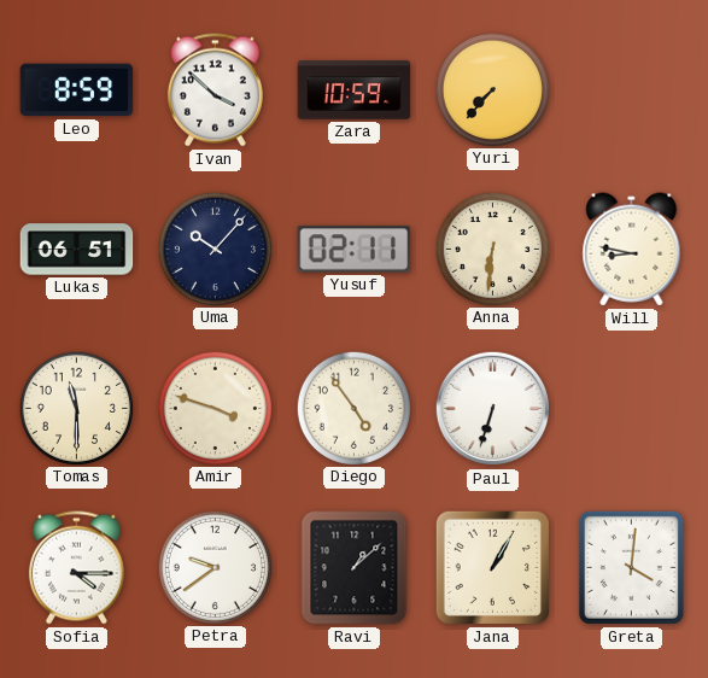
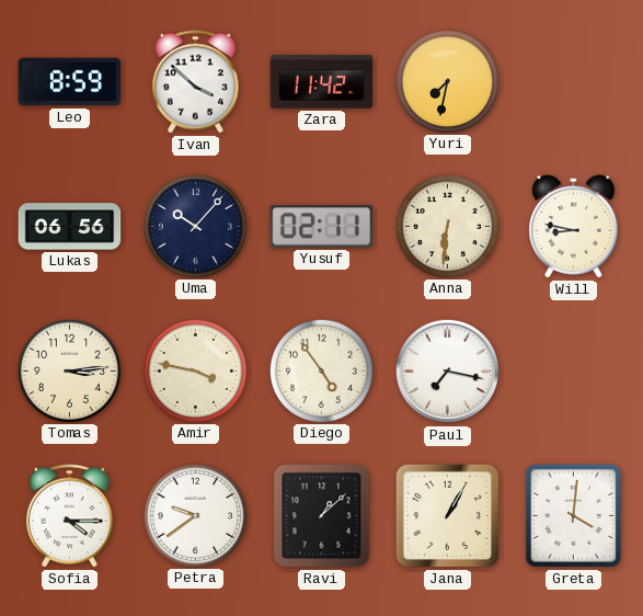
Zara: 10:59 -> 11:42 (322, 82)
Yuri: 7:37 -> 7:32 (447, 81)
Lukas: 06:51 -> 06:56 (70, 227)
Tomas: 11:30 -> 3:14 (69, 370)
Amir: 3:48 -> 3:47 (195, 370)
Paul: 6:33 -> 7:17 (448, 372)
